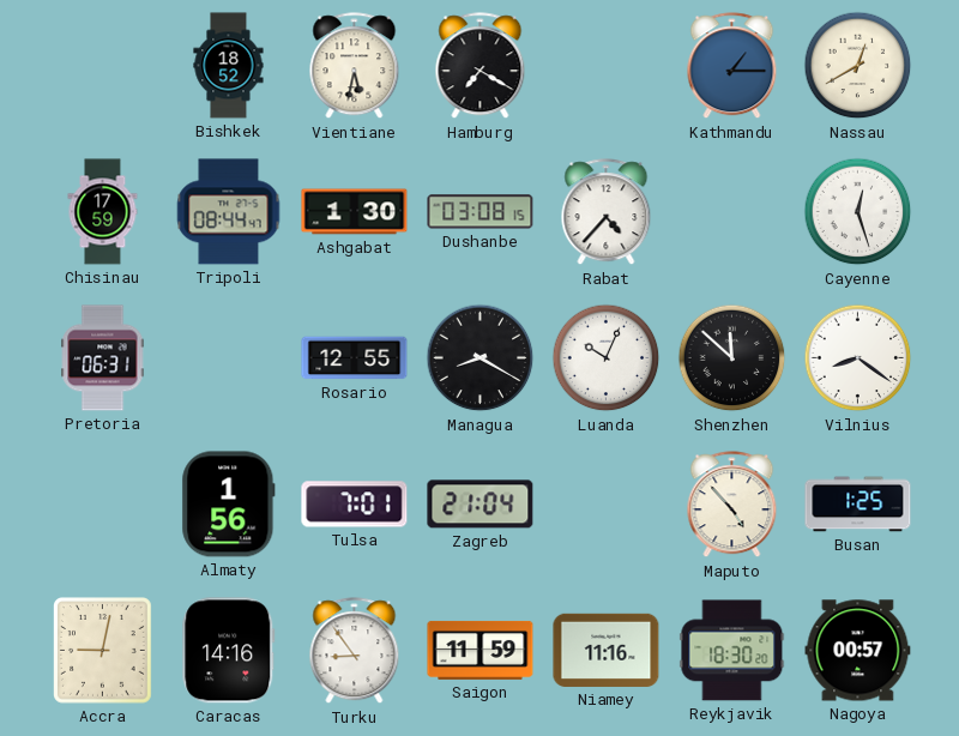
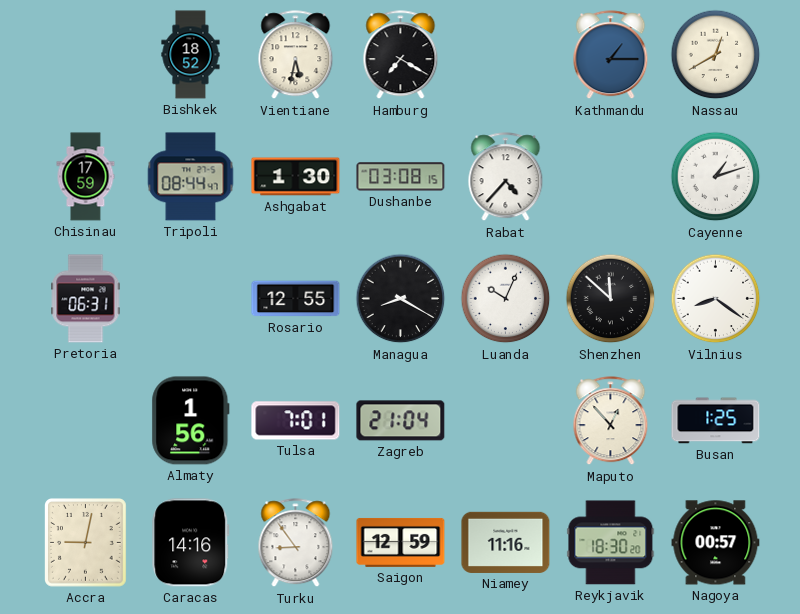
Cayenne: 12:27 -> 1:12 (716, 177)
Maputo: 4:53 -> 12:53 (611, 421)
Saigon: 11:59 -> 12:59 (401, 542)
